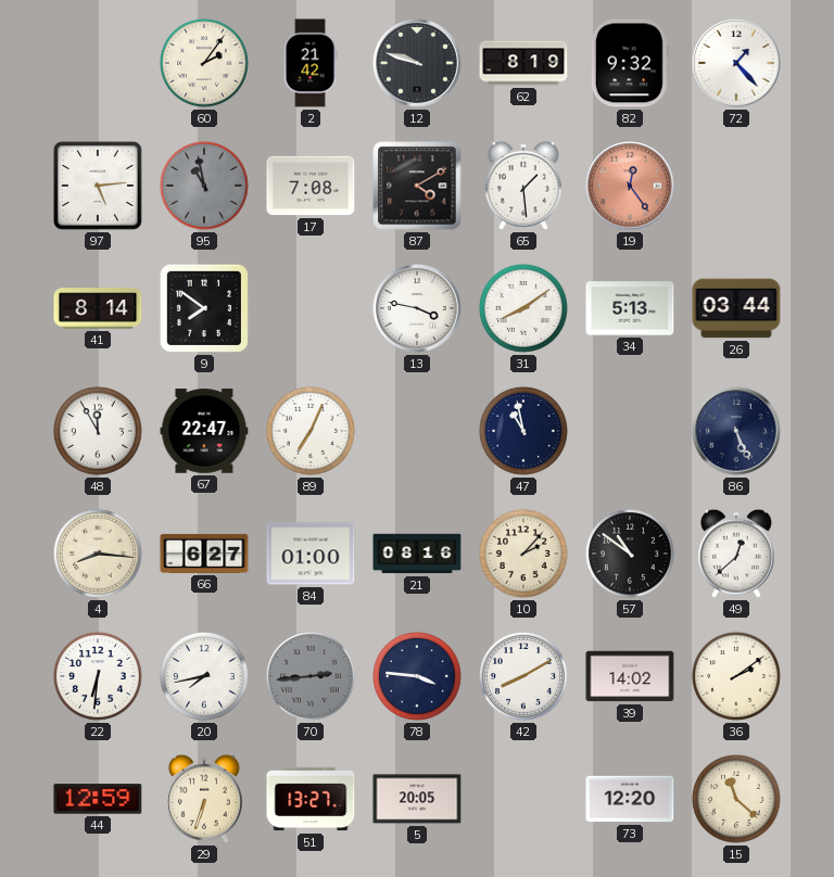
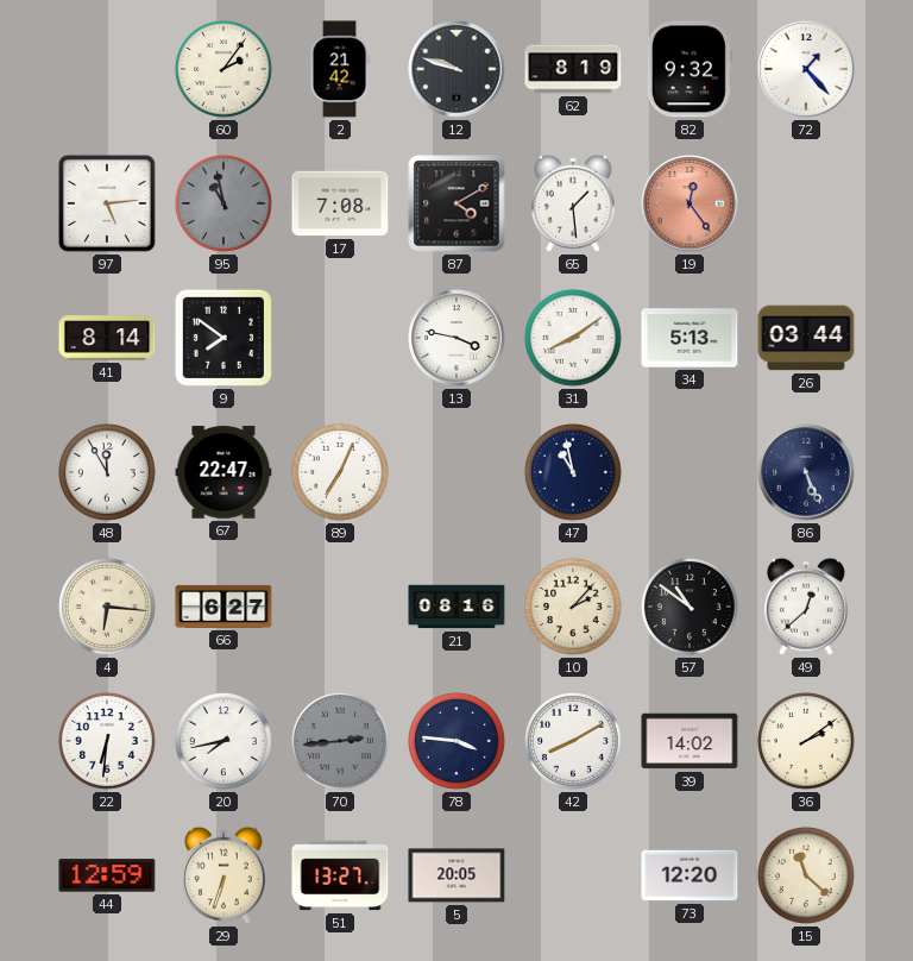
4: 8:16 -> 6:16 (107, 607)
84: 01:00 -> none (311, 554)
